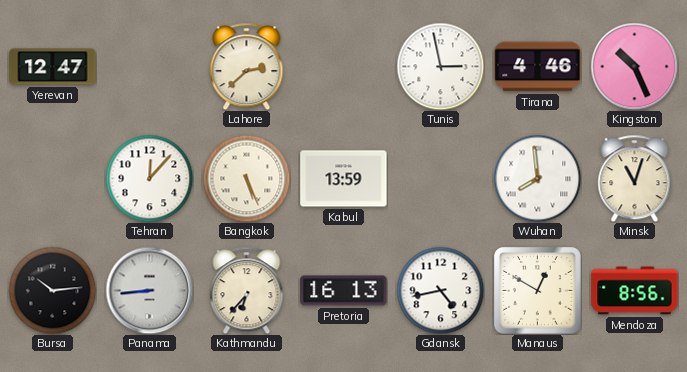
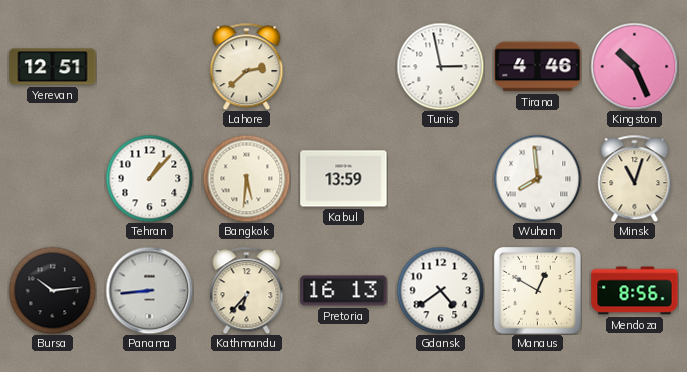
Yerevan: 12:47 -> 12:51 (53, 67)
Tehran: 12:07 -> 1:07 (149, 178)
Bangkok: 5:26 -> 5:31 (246, 178)
Gdansk: 4:43 -> 4:39 (440, 290)
